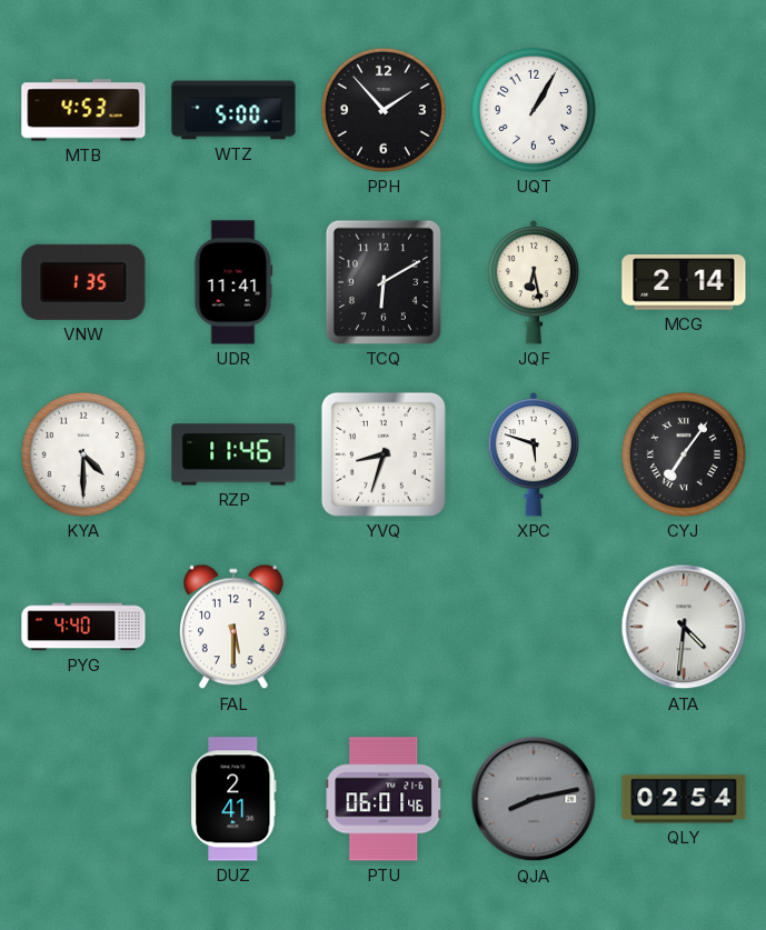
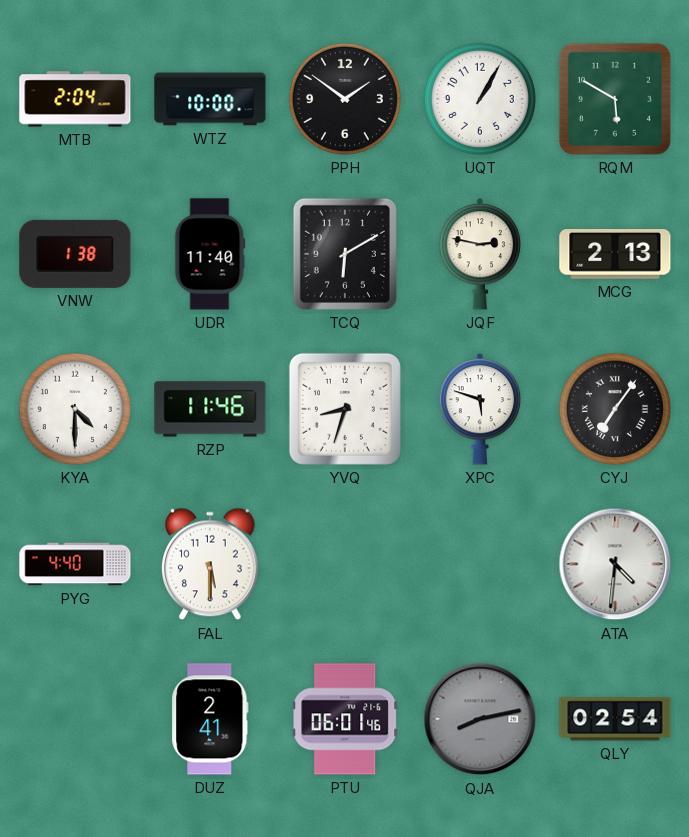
MTB: 4:53 -> 2:04 (75, 99)
WTZ: 5:00 -> 10:00 (210, 99)
PPH: 1:53 -> 1:51 (345, 99)
RQM: none -> 5:50 (615, 99)
VNW: 1:35 -> 1:38 (75, 254)
UDR: 11:41 -> 11:40 (210, 254)
JQF: 6:28 -> 2:47 (480, 254)
MCG: 2:14 -> 2:13 (615, 255)
